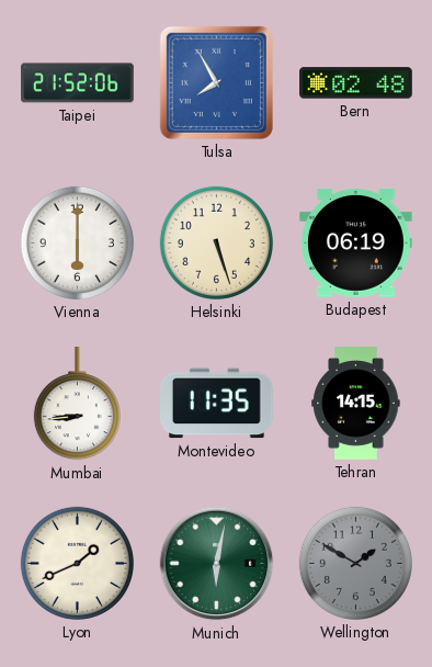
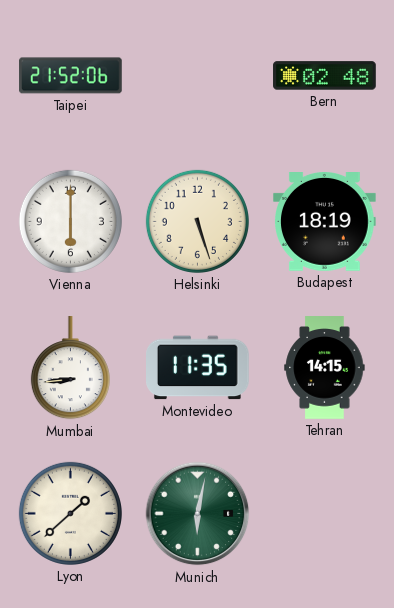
Tulsa: 7:55 -> none (216, 82)
Budapest: 06:19 -> 18:19 (325, 222)
Lyon: 1:41 -> 1:38 (70, 513)
Wellington: 1:50 -> none (355, 563)
